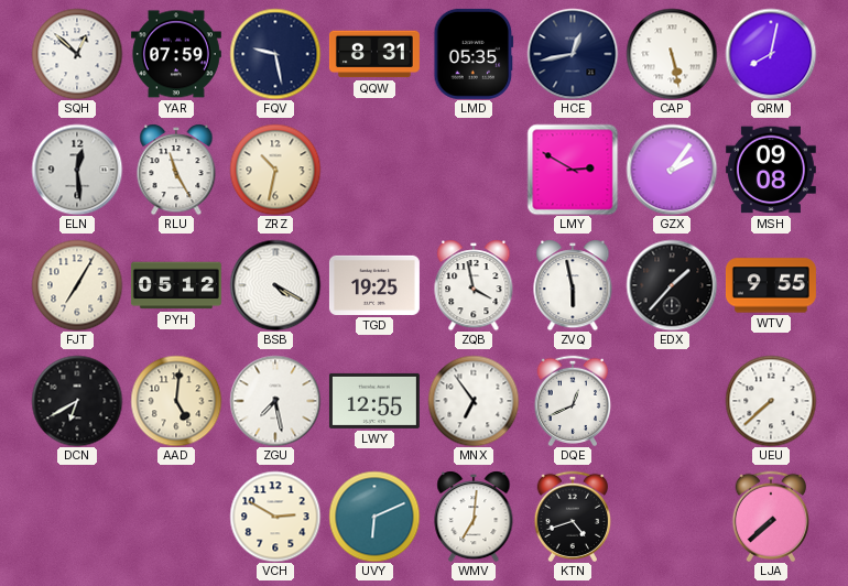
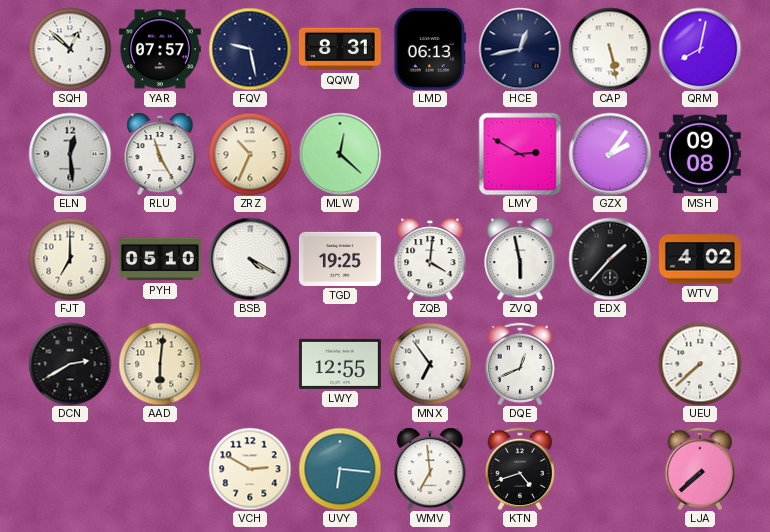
YAR: 07:59 -> 07:57 (160, 49)
LMD: 05:35 -> 06:13 (430, 49)
ZRZ: 10:32 -> 10:34 (250, 154)
MLW: none -> 12:22 (340, 154)
FJT: 7:05 -> 7:00 (70, 259)
PYH: 05:12 -> 05:10 (160, 259)
ZQB: 3:58 -> 4:01 (430, 259)
WTV: 9:55 -> 4:02 (700, 259)
DCN: 6:40 -> 2:40 (70, 364)
AAD: 5:01 -> 6:01 (160, 364)
ZGU: 7:28 -> none (275, 401)
UVY: 6:11 -> 6:16 (340, 469)
WMV: 7:01 -> 6:59 (430, 469)
